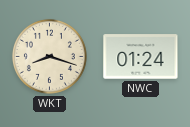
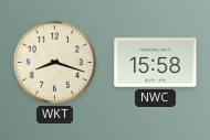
NWC: 01:24 -> 15:58 (156, 63)
